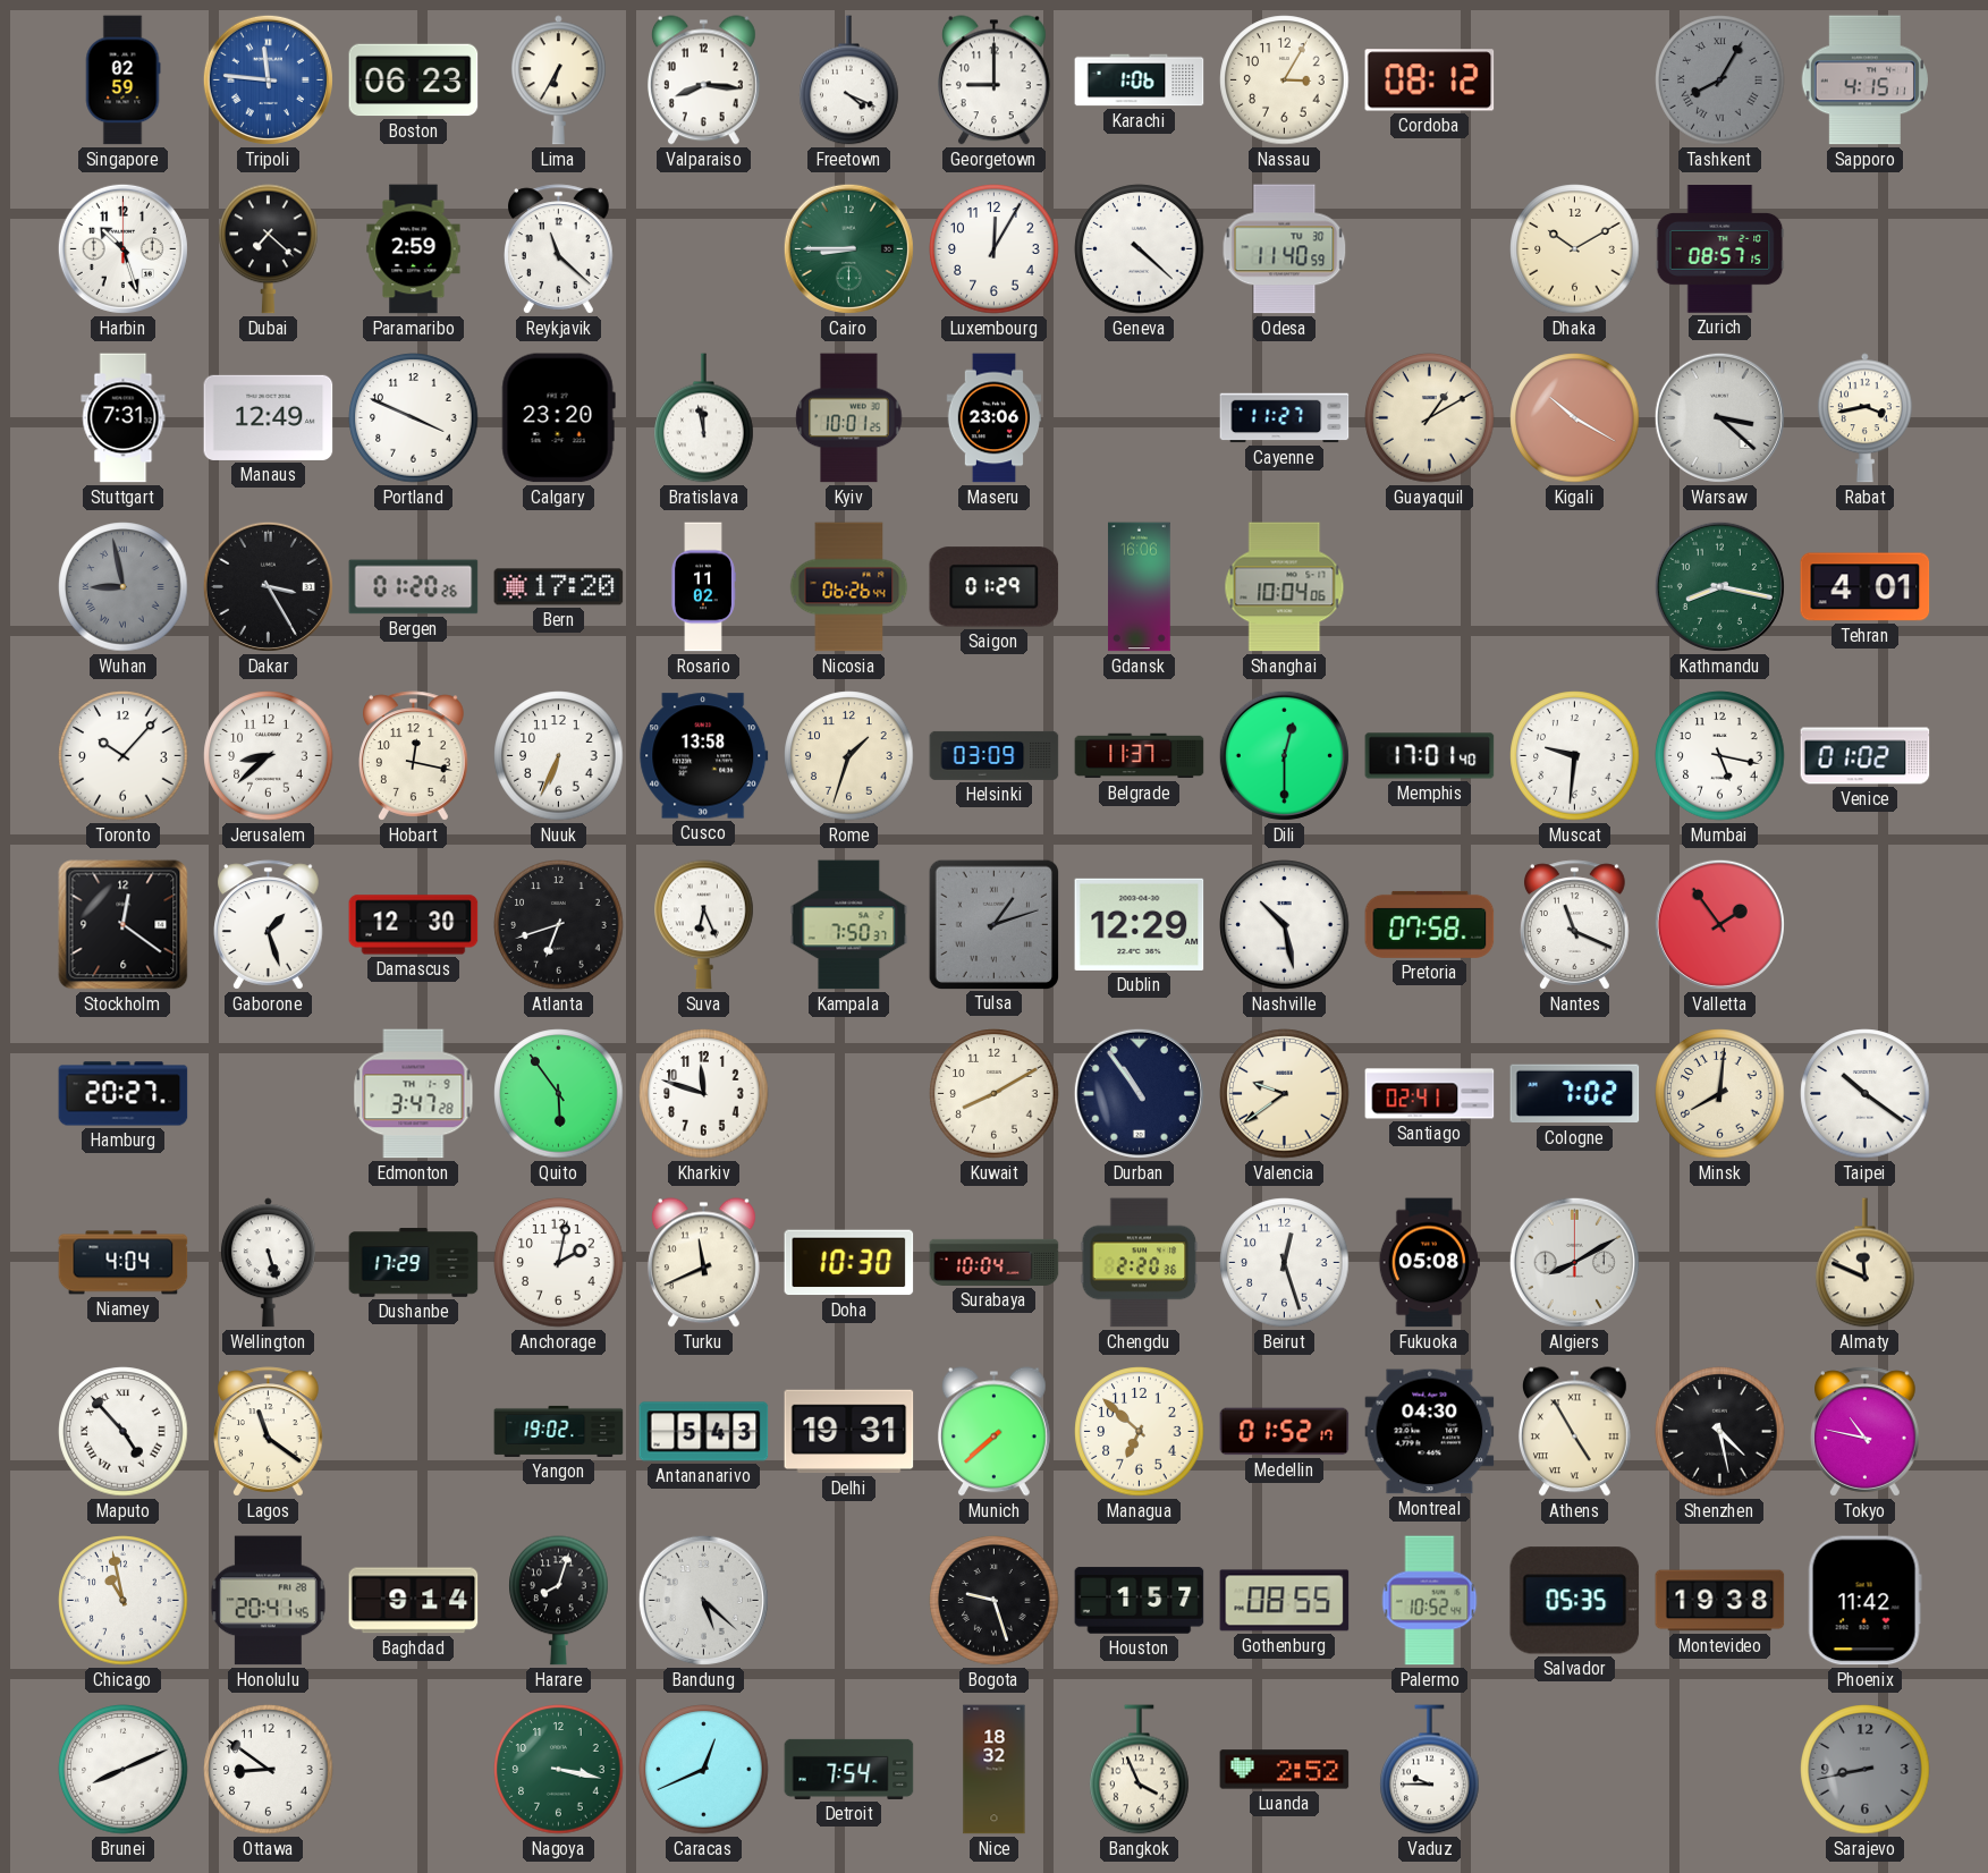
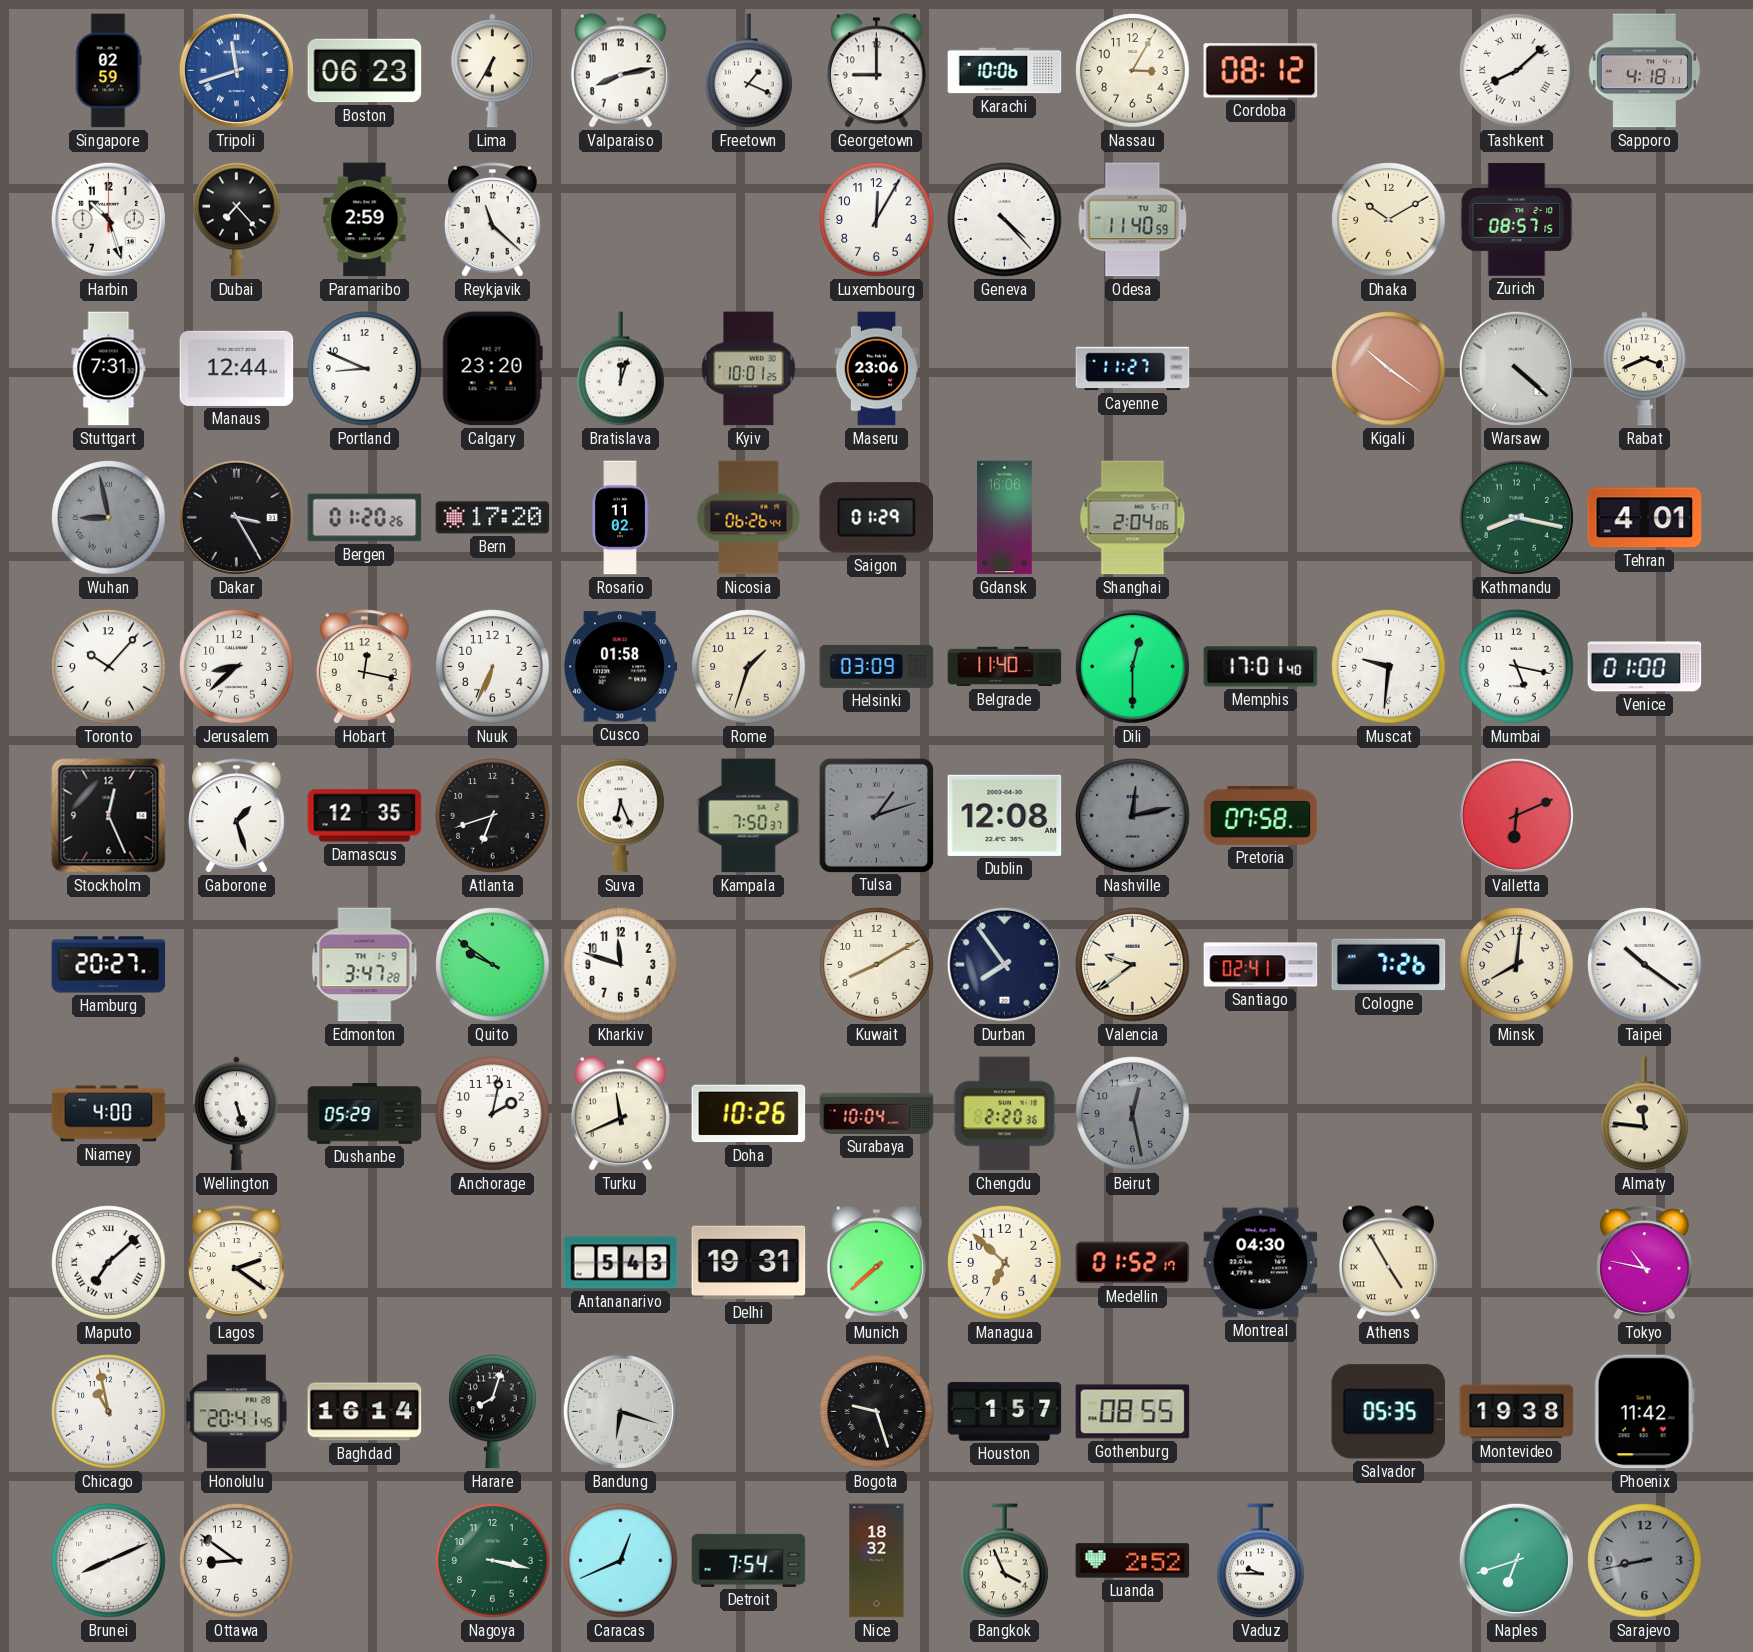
Tripoli: 11:46 -> 11:42 (236, 70)
Valparaiso: 8:16 -> 8:13 (620, 71)
Freetown: 4:19 -> 1:19 (749, 71)
Karachi: 1:06 -> 10:06 (1005, 71)
Tashkent: 8:05 -> 8:08 (1517, 71)
Tashkent dial: grey -> white (1517, 71)
Sapporo: 4:15 -> 4:18 (1644, 71)
Dubai: 7:22 -> 7:23 (237, 220)
Cairo: 8:45 -> none (848, 248)
Geneva: 4:22 -> 4:23 (1005, 220)
Manaus: 12:49 -> 12:44 (237, 368)
Portland: 3:49 -> 8:49 (365, 369)
Bratislava: 11:58 -> 12:03 (621, 369)
Guayaquil: 1:10 -> none (1430, 418)
Kigali: 10:20 -> 10:21 (1389, 369)
Warsaw: 3:22 -> 4:22 (1516, 368)
Rabat: 3:43 -> 3:41 (1644, 369)
Shanghai: 10:04 -> 2:04 (1133, 518)
Cusco: 13:58 -> 01:58 (621, 667)
Belgrade: 11:37 -> 11:40 (1005, 667)
Venice: 01:02 -> 01:00 (1645, 667)
Stockholm: 12:21 -> 12:26 (109, 816)
Damascus: 12:30 -> 12:35 (365, 816)
Dublin: 12:29 -> 12:08 (1005, 815)
Nashville: 10:28 -> 12:13 (1133, 816)
Nashville dial: white -> grey (1133, 816)
Nantes: 11:19 -> none (1575, 925)
Valletta: 1:54 -> 6:11 (1516, 815)
Quito: 5:54 -> 9:51 (493, 965)
Durban: 10:54 -> 7:54 (1004, 964)
Cologne: 7:02 -> 7:26 (1389, 965)
Niamey: 4:04 -> 4:00 (109, 1114)
Dushanbe: 17:29 -> 05:29 (365, 1114)
Doha: 10:30 -> 10:26 (749, 1114)
Beirut: 12:27 -> 12:28 (1133, 1114)
Beirut dial: white -> grey (1133, 1114)
Fukuoka: 05:08 -> none (1429, 1263)
Algiers: 8:10 -> none (1574, 1262)
Almaty: 11:49 -> 11:46 (1645, 1114)
Maputo: 4:53 -> 7:08 (109, 1263)
Lagos: 11:21 -> 2:21 (237, 1263)
Yangon: 19:02 -> none (559, 1431)
Shenzhen: 4:28 -> none (1720, 1432)
Baghdad: 9:14 -> 16:14 (365, 1412)
Bandung: 5:22 -> 6:18 (620, 1411)
Palermo: 10:52 -> none (1430, 1601)
Naples: none -> 6:42 (1516, 1560)
